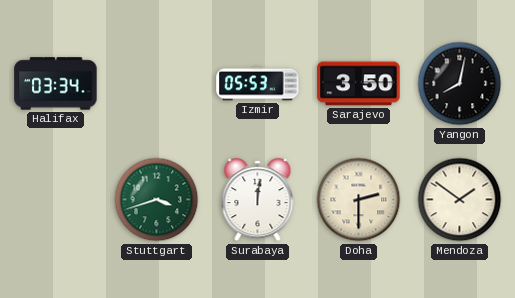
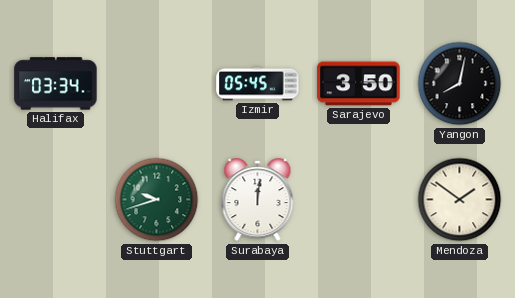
Izmir: 05:53 -> 05:45 (258, 84)
Stuttgart: 3:42 -> 9:42 (157, 200)
Doha: 2:30 -> none (359, 200)
